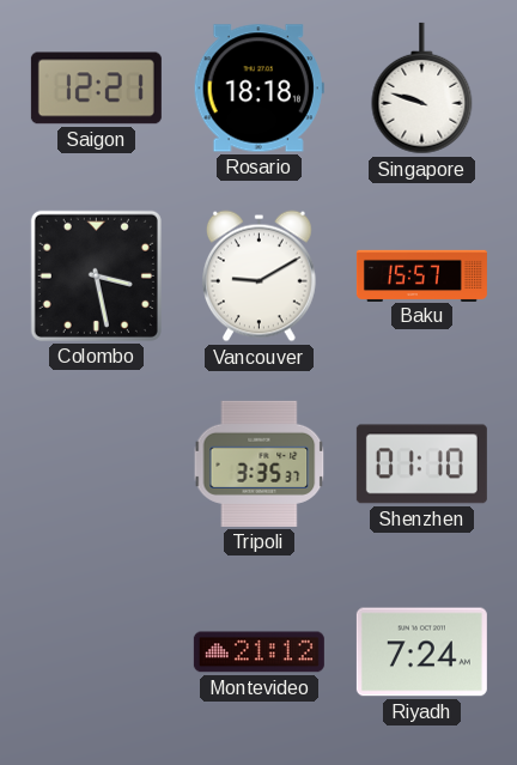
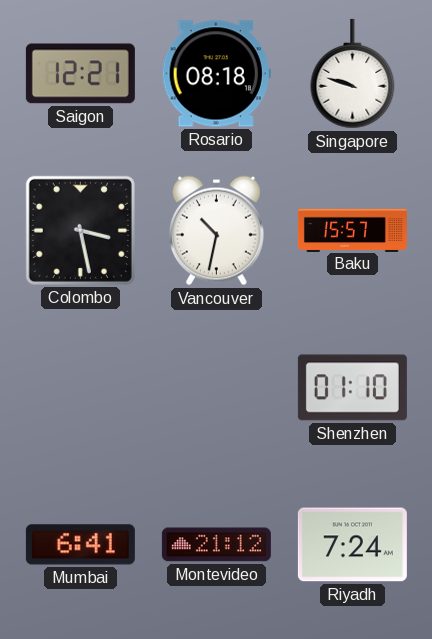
Rosario: 18:18 -> 08:18 (216, 74)
Vancouver: 9:10 -> 10:32 (216, 231)
Tripoli: 3:35 -> none (260, 463)
Mumbai: none -> 6:41 (80, 545)
